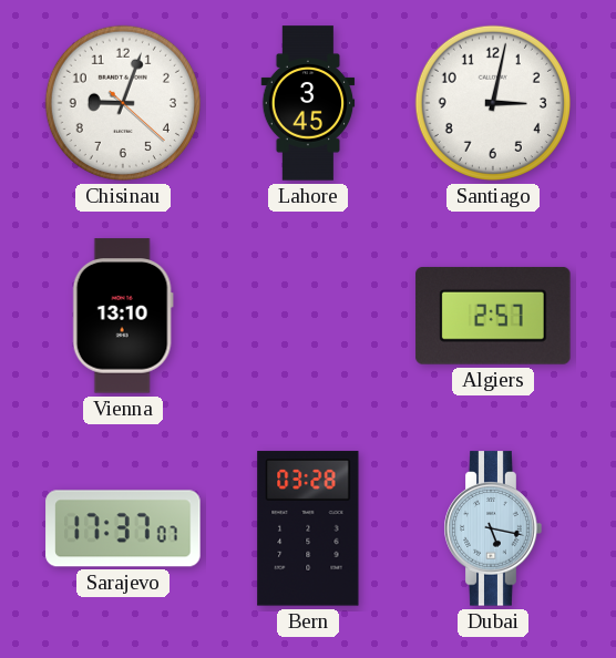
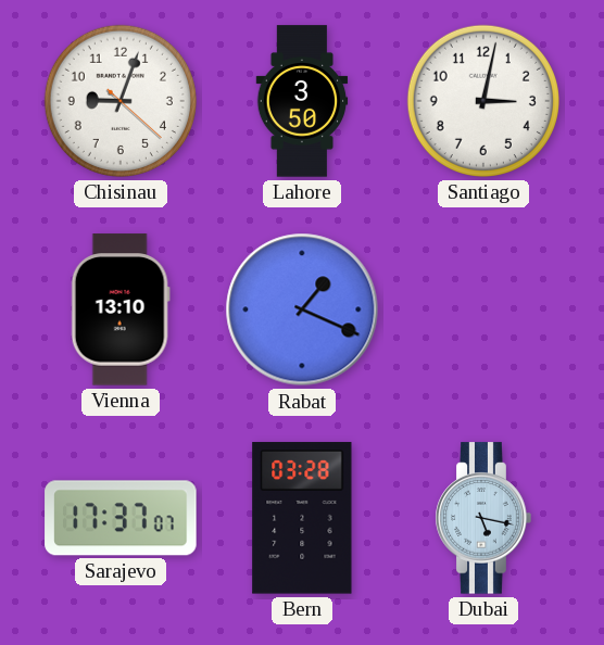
Lahore: 3:45 -> 3:50 (302, 101)
Rabat: none -> 1:19 (302, 309)
Algiers: 2:57 -> none (493, 316)
